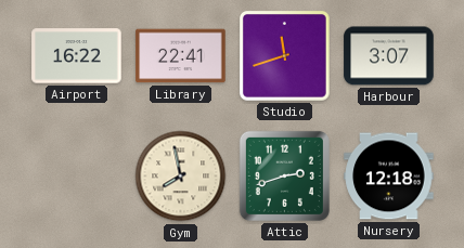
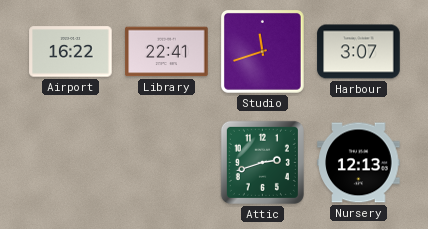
Gym: 7:58 -> none (181, 177)
Nursery: 12:18 -> 12:13 (359, 163)
